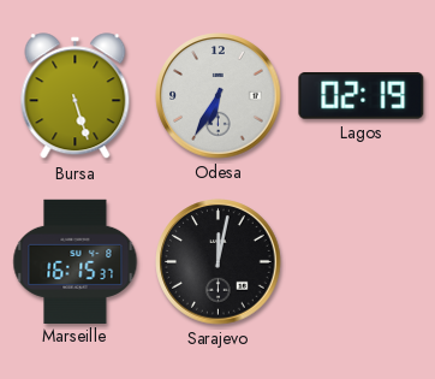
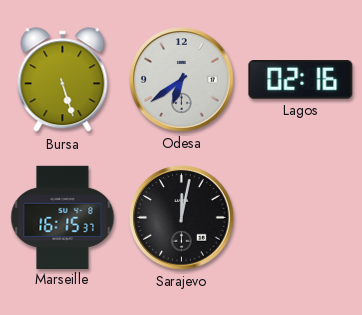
Odesa: 6:35 -> 6:39 (182, 80)
Lagos: 02:19 -> 02:16 (301, 80)
